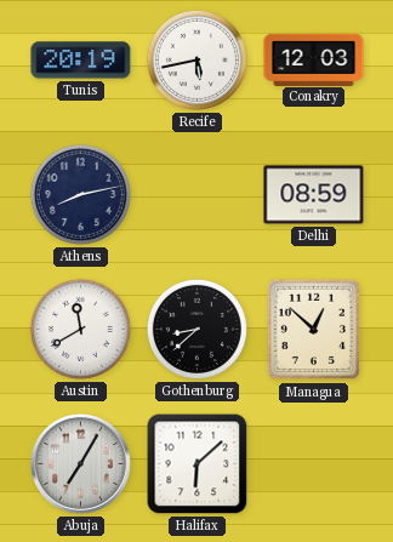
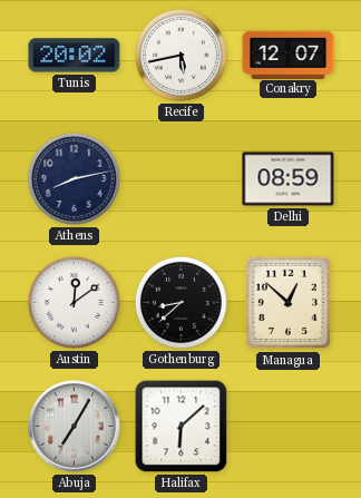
Tunis: 20:19 -> 20:02 (75, 56)
Conakry: 12:03 -> 12:07 (289, 55)
Austin: 11:40 -> 12:09 (74, 302)
